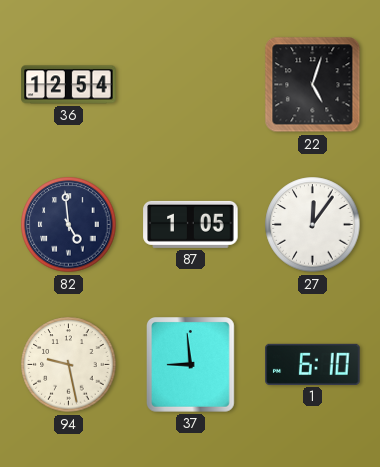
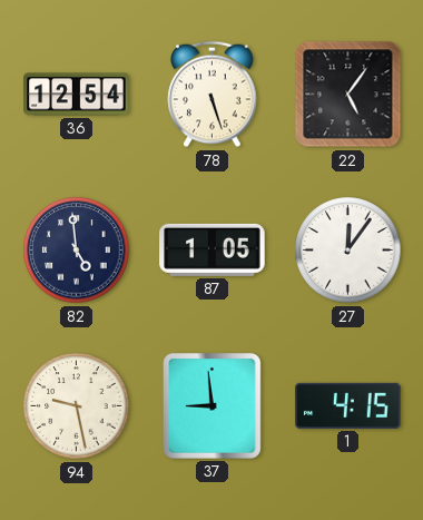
78: none -> 5:27 (213, 95)
22: 5:03 -> 5:06 (348, 95)
1: 6:10 -> 4:15 (348, 405)
